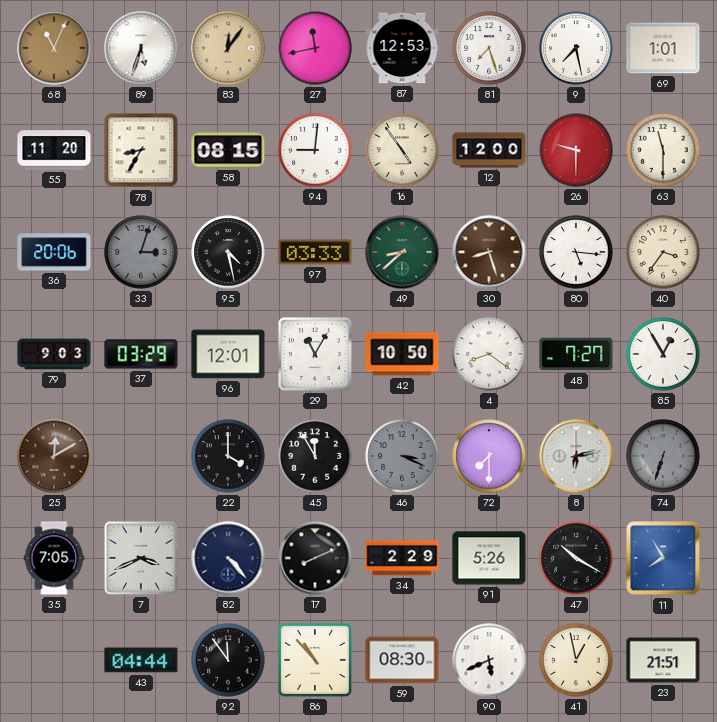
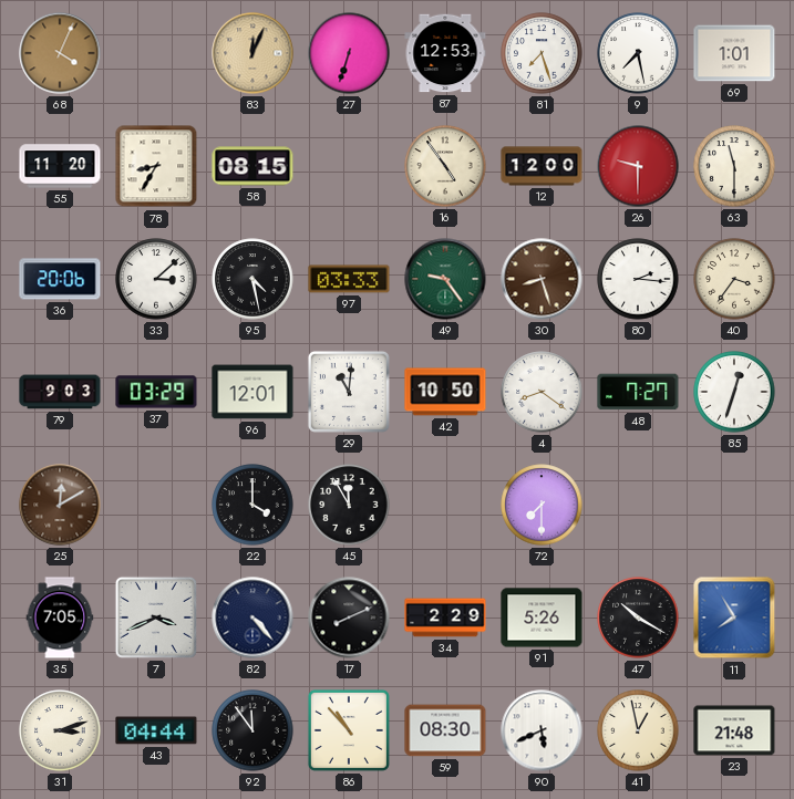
68: 11:04 -> 4:04 (60, 53)
89: 5:33 -> none (141, 48)
83: 12:06 -> 12:04 (252, 53)
27: 11:43 -> 6:33 (349, 53)
94: 9:01 -> none (315, 150)
33: 3:03 -> 3:08 (156, 279)
33 dial: grey -> white (156, 279)
49: 8:38 -> 9:24 (445, 279)
80: 5:16 -> 2:16 (638, 279)
29: 11:05 -> 11:01 (349, 392)
85: 12:55 -> 12:33 (734, 392)
46: 3:19 -> none (402, 456)
8: 6:13 -> none (576, 456)
74: 6:33 -> none (663, 456)
31: none -> 3:12 (60, 730)
23: 21:51 -> 21:48 (734, 730)
